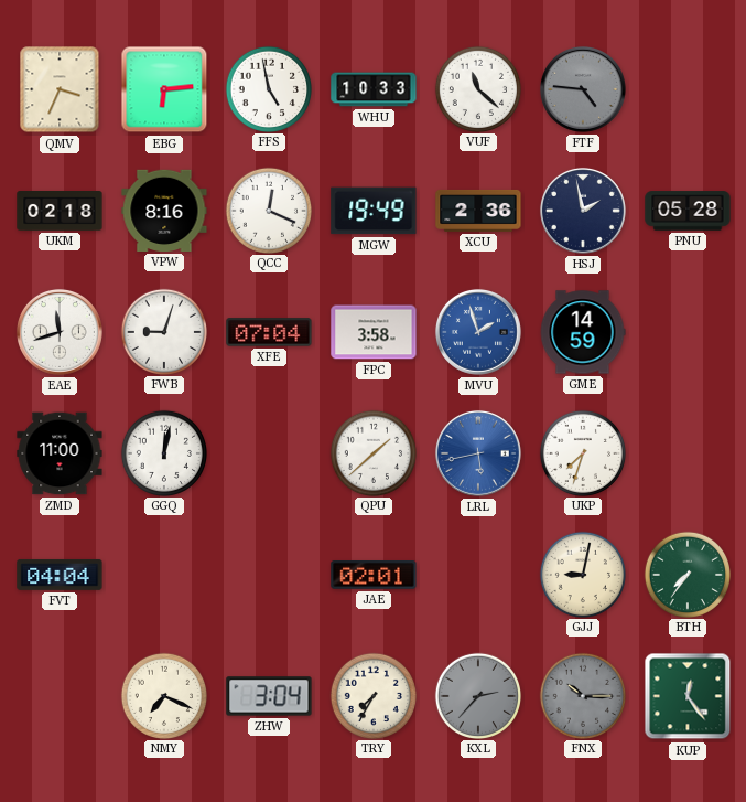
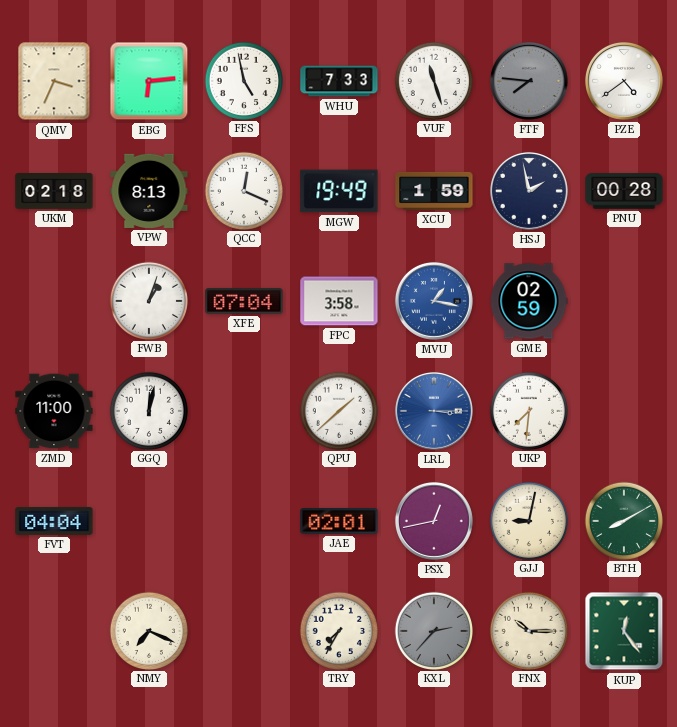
WHU: 10:33 -> 7:33 (339, 81)
VUF: 11:22 -> 11:27 (433, 80)
FTF: 4:46 -> 7:46 (529, 81)
PZE: none -> 4:39 (624, 81)
VPW: 8:16 -> 8:13 (149, 191)
XCU: 2:36 -> 1:59 (434, 191)
PNU: 05:28 -> 00:28 (624, 191)
EAE: 11:42 -> none (60, 332)
FWB: 9:03 -> 1:03 (148, 300)
MVU: 1:57 -> 1:17 (434, 301)
GME: 14:59 -> 02:59 (529, 301)
LRL: 5:43 -> 3:15 (434, 411)
UKP: 7:33 -> 7:31 (528, 410)
PSX: none -> 12:43 (434, 521)
BTH: 7:36 -> 8:10 (623, 520)
ZHW: 3:04 -> none (269, 696)
FNX dial: grey -> cream (528, 630)
